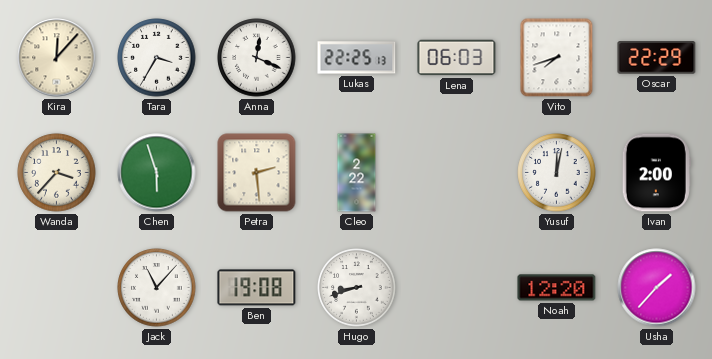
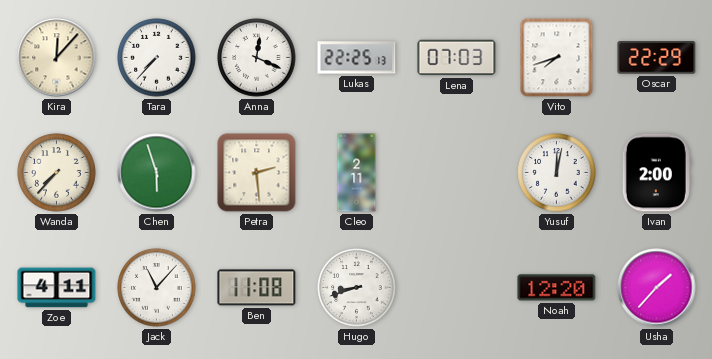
Tara: 3:35 -> 7:37 (157, 58)
Lena: 06:03 -> 07:03 (457, 58)
Wanda: 3:37 -> 7:37 (57, 173)
Cleo: 2:22 -> 2:11 (357, 173)
Zoe: none -> 4:11 (57, 288)
Ben: 19:08 -> 11:08 (257, 288)
